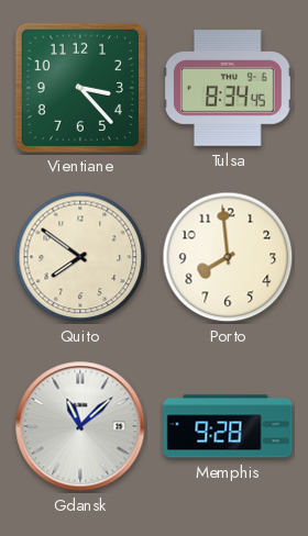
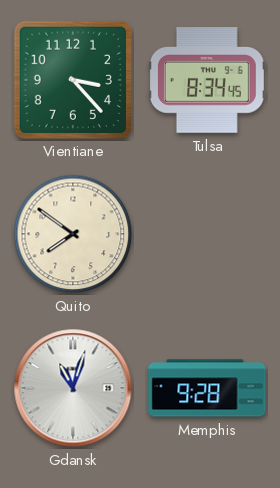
Porto: 7:59 -> none (228, 257)
Gdansk: 11:08 -> 11:03 (73, 388)
